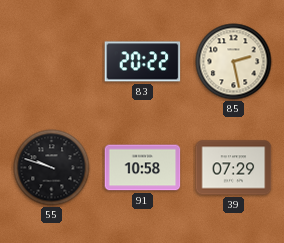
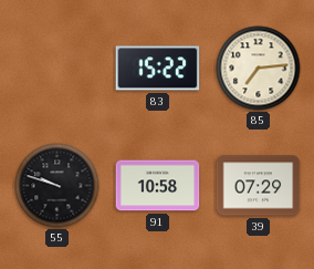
83: 20:22 -> 15:22 (158, 69)
85: 2:28 -> 7:14 (259, 69)
